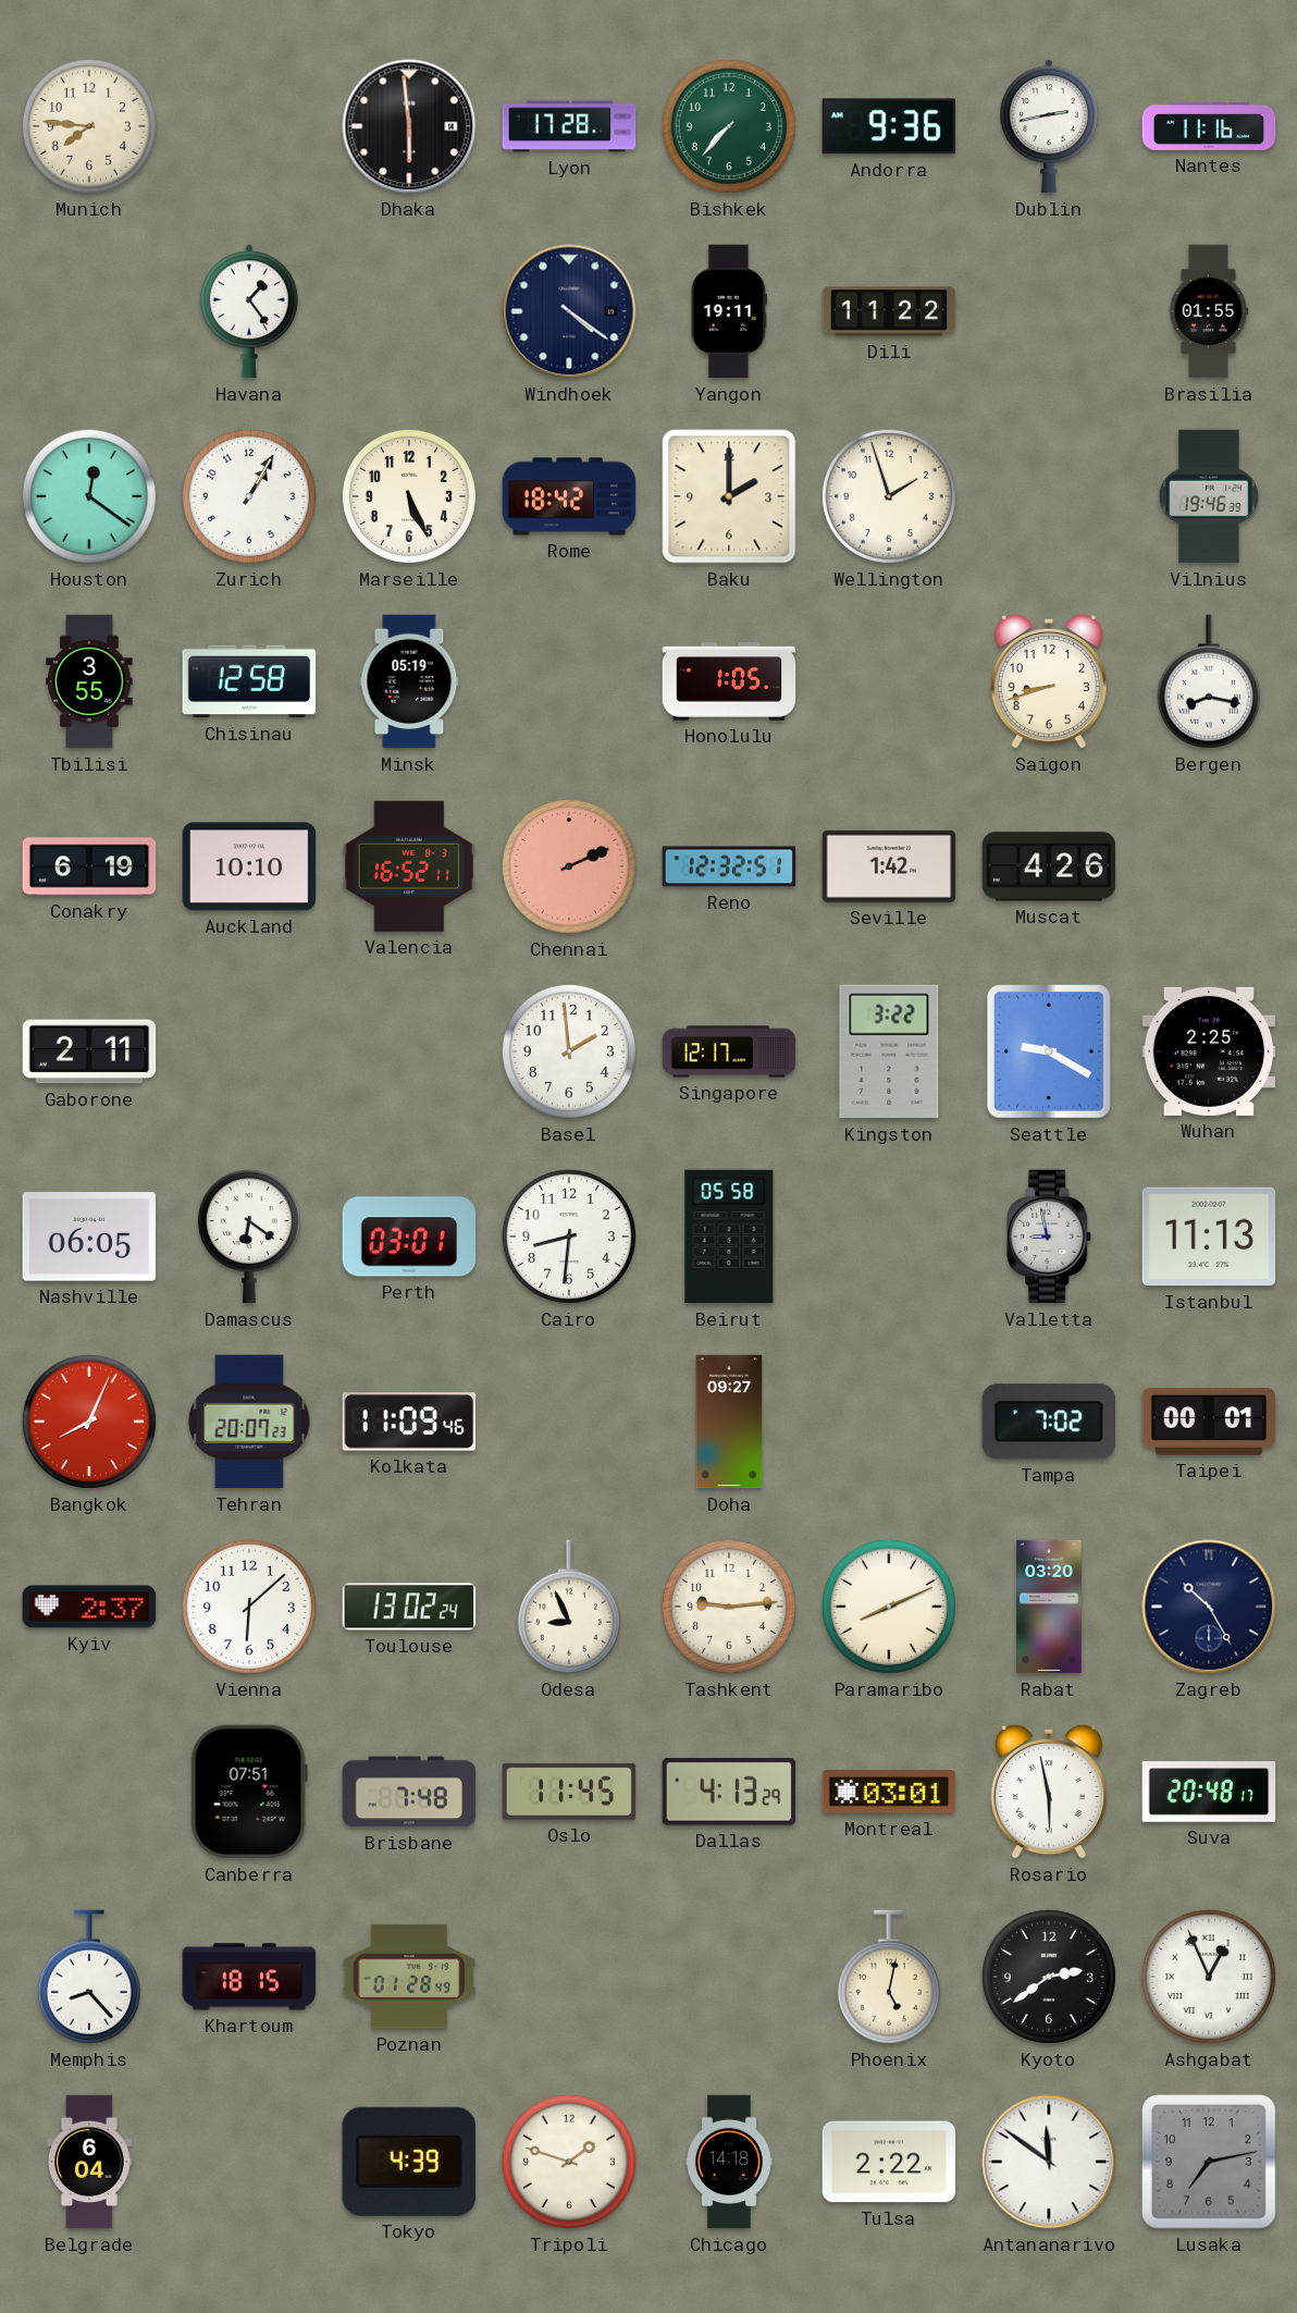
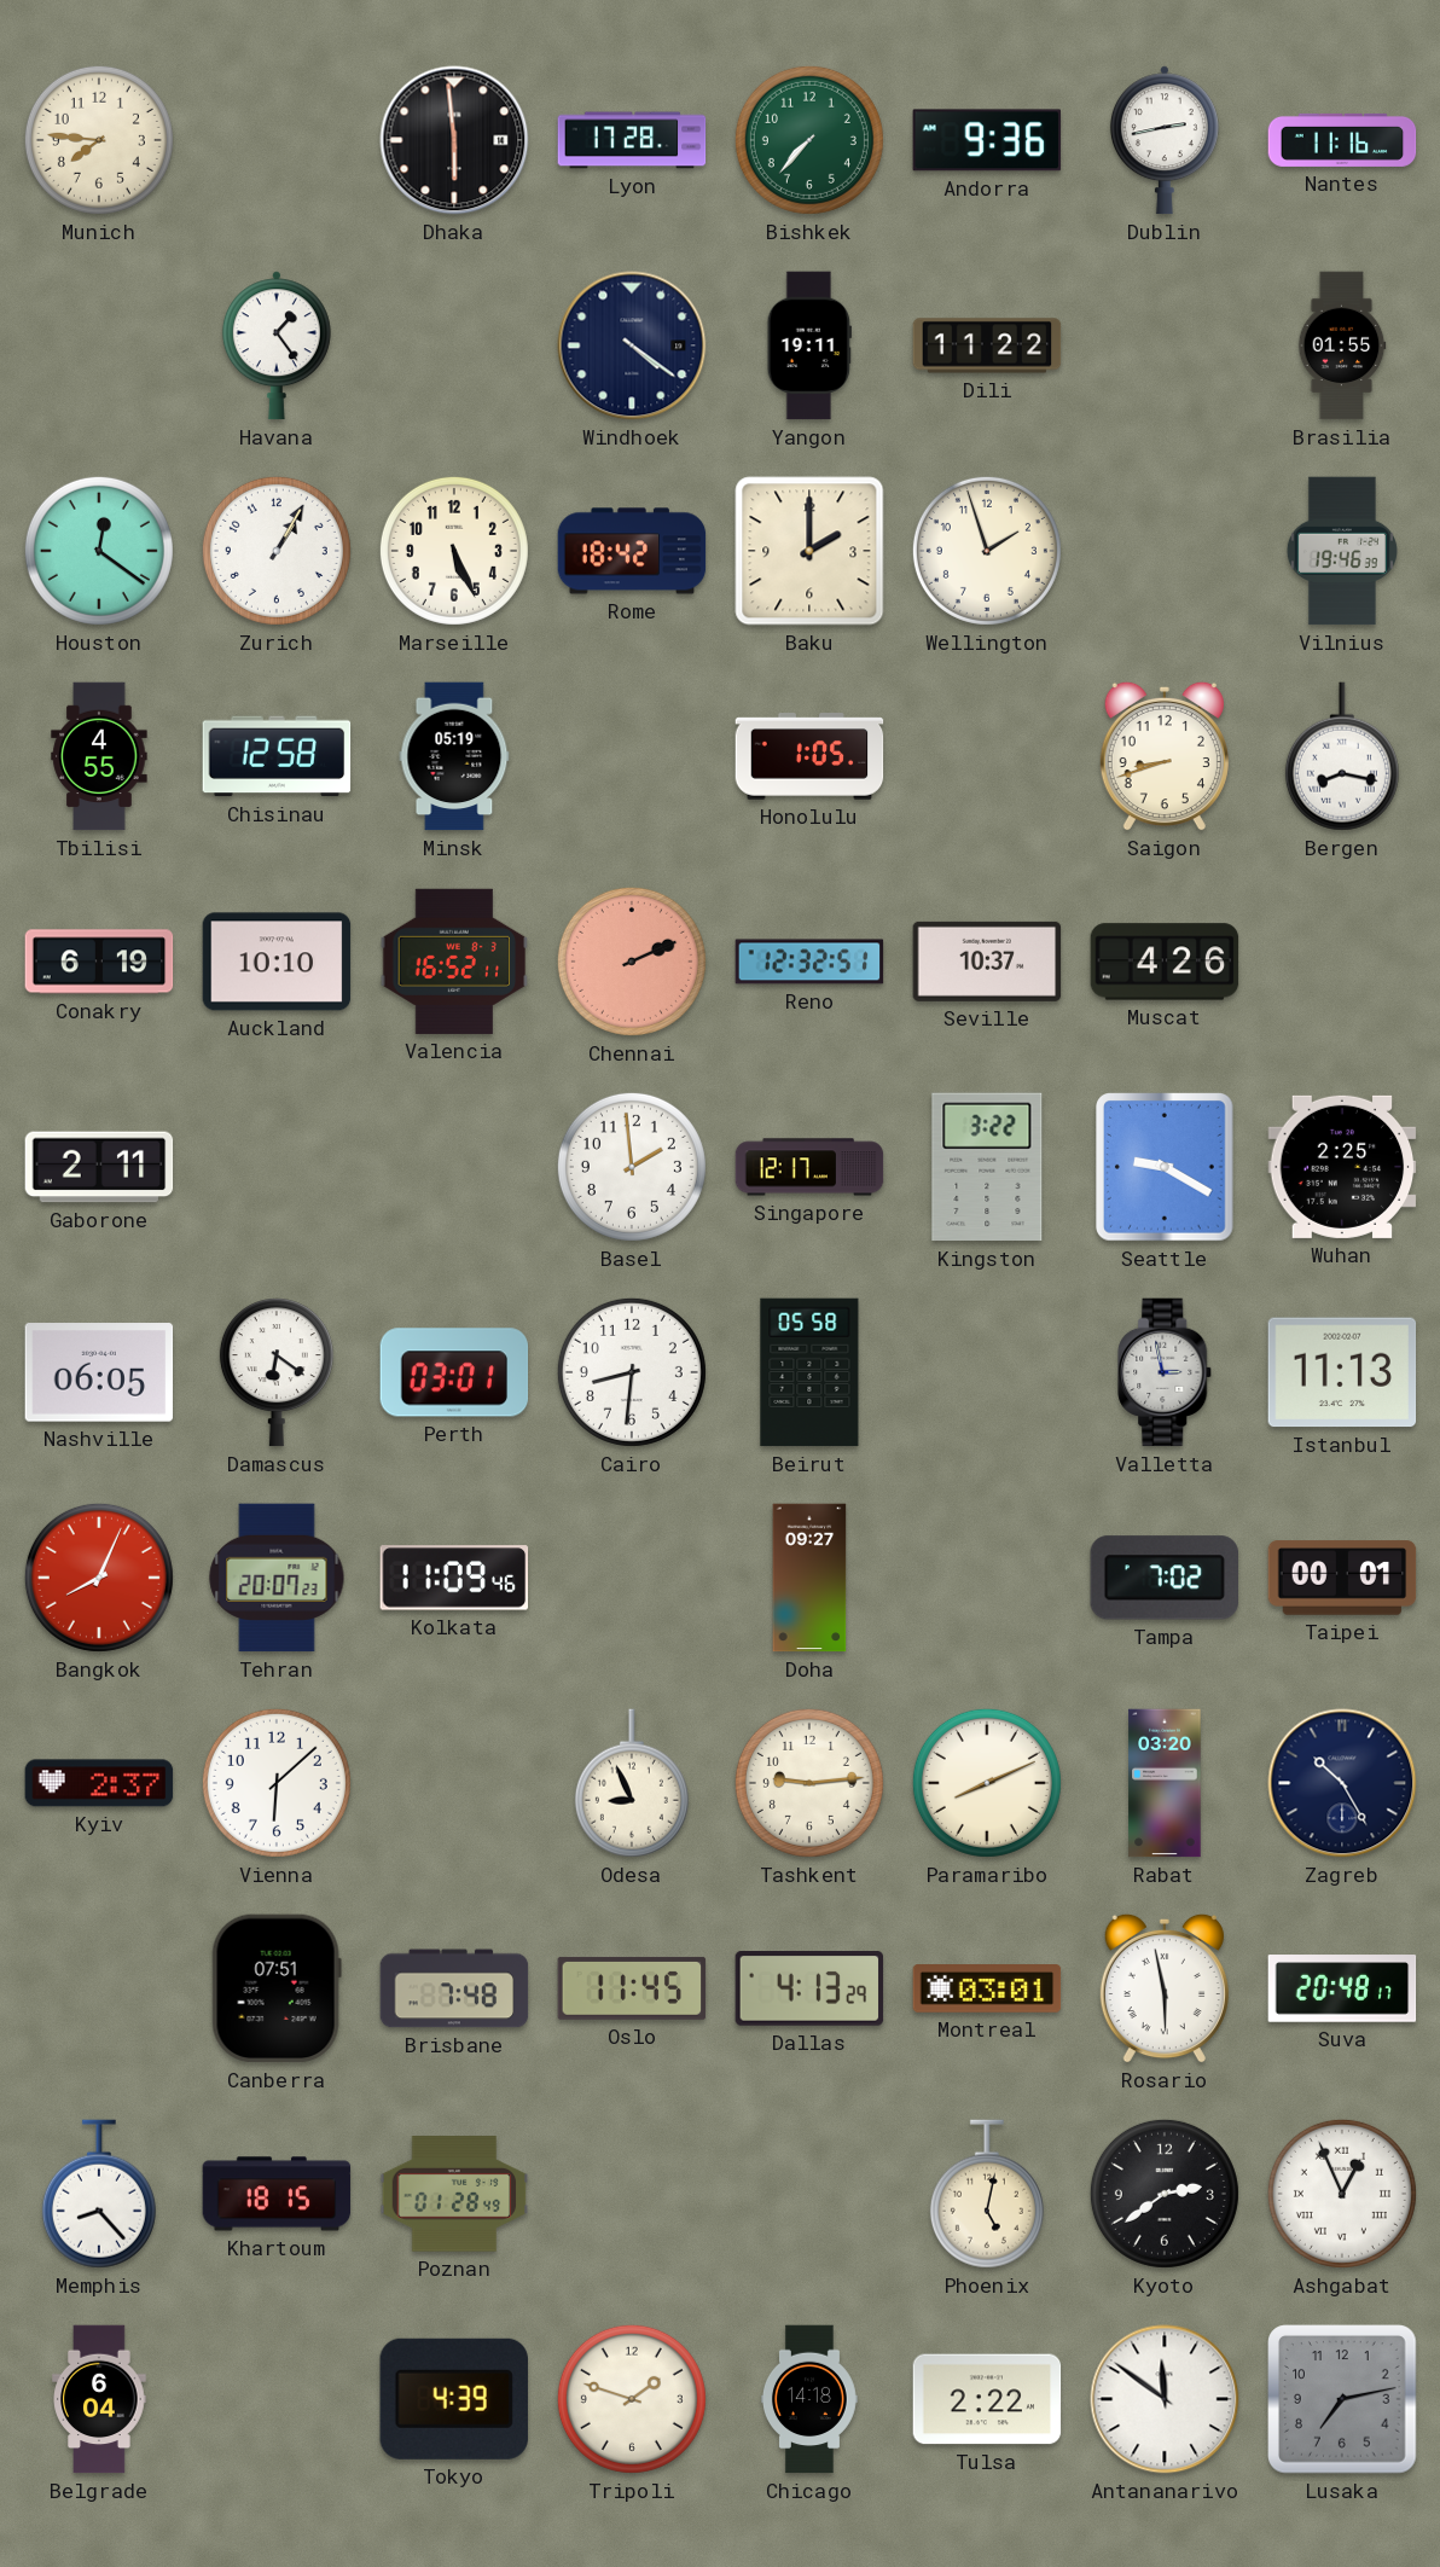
Tbilisi: 3:55 -> 4:55 (99, 756)
Seville: 1:42 -> 10:37 (987, 962)
Valletta: 8:58 -> 2:58 (1166, 1372)
Toulouse: 13:02 -> none (409, 1607)
